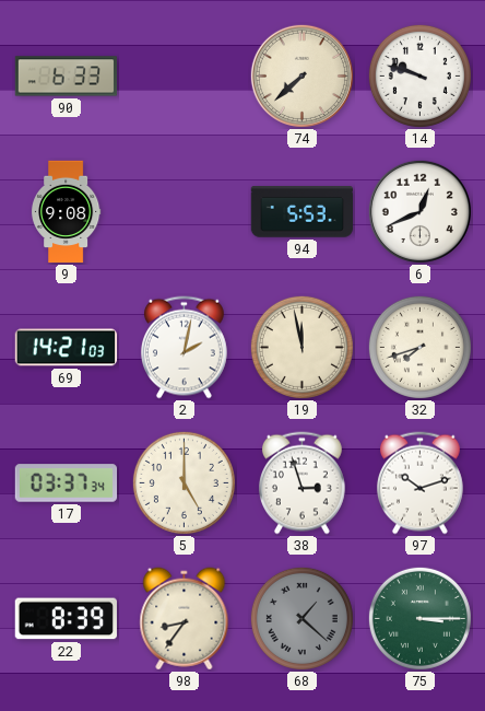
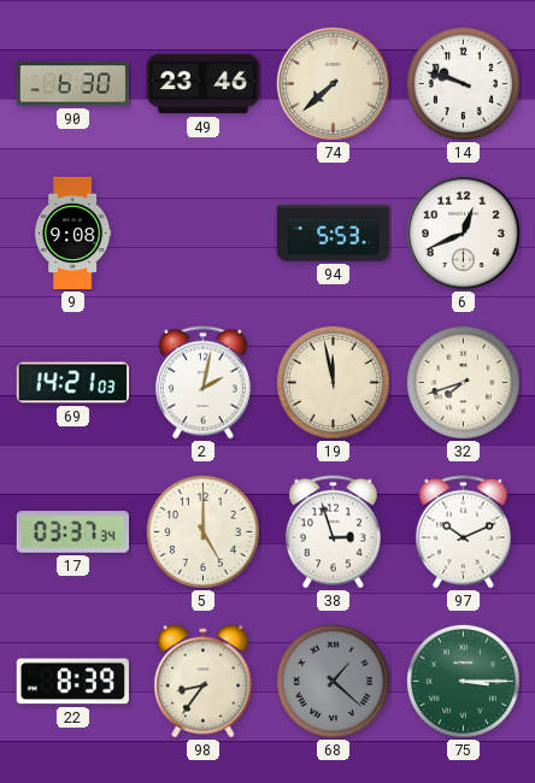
90: 6:33 -> 6:30 (74, 84)
49: none -> 23:46 (204, 84)
97: 10:12 -> 10:11 (463, 532)
